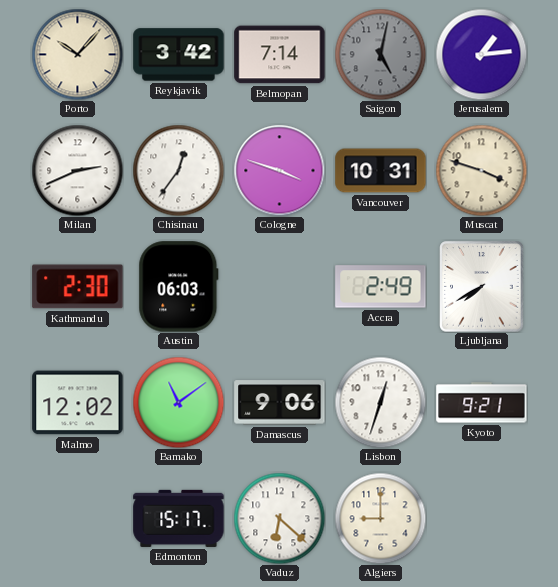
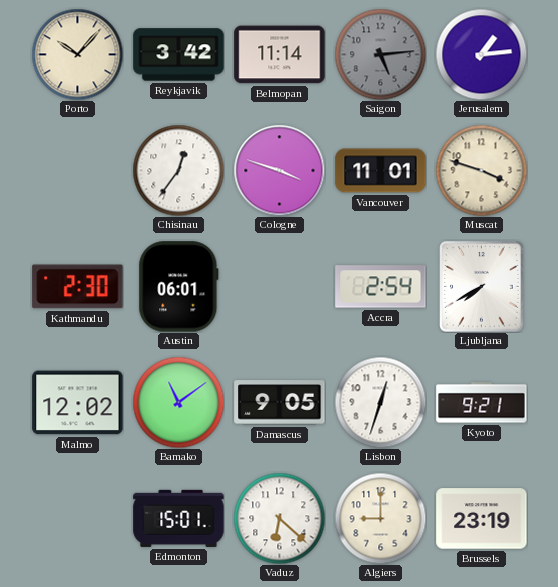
Belmopan: 7:14 -> 11:14 (280, 55)
Saigon: 5:02 -> 5:14 (380, 54)
Milan: 2:41 -> none (77, 170)
Vancouver: 10:31 -> 11:01 (381, 171)
Austin: 06:03 -> 06:01 (179, 287)
Accra: 2:49 -> 2:54 (381, 287)
Damascus: 9:06 -> 9:05 (280, 403)
Edmonton: 15:17 -> 15:01 (179, 518)
Brussels: none -> 23:19 (482, 519)
